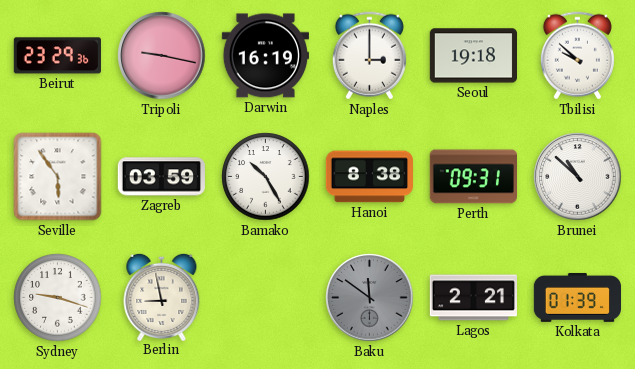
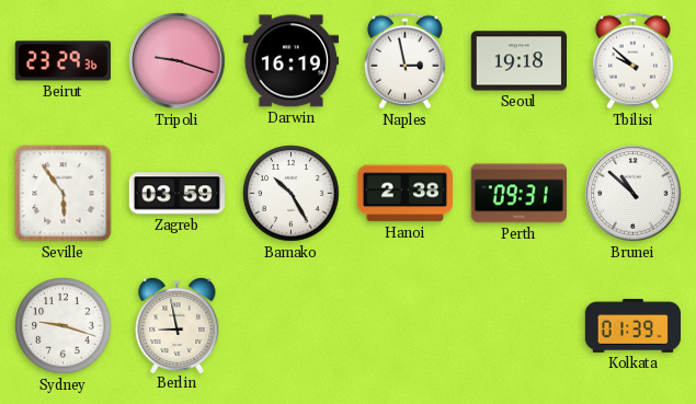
Tripoli: 9:17 -> 9:18 (178, 61)
Naples: 3:00 -> 2:58 (404, 61)
Hanoi: 8:38 -> 2:38 (404, 194)
Baku: 11:51 -> none (370, 298)
Lagos: 2:21 -> none (473, 298)
